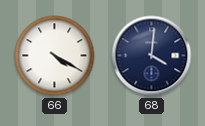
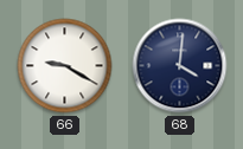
66: 4:20 -> 9:20 (65, 66)
